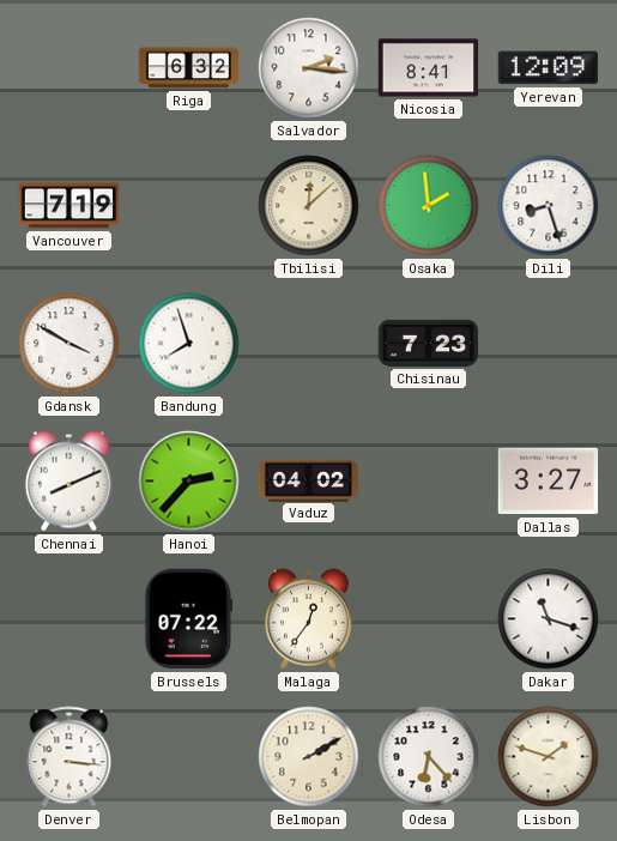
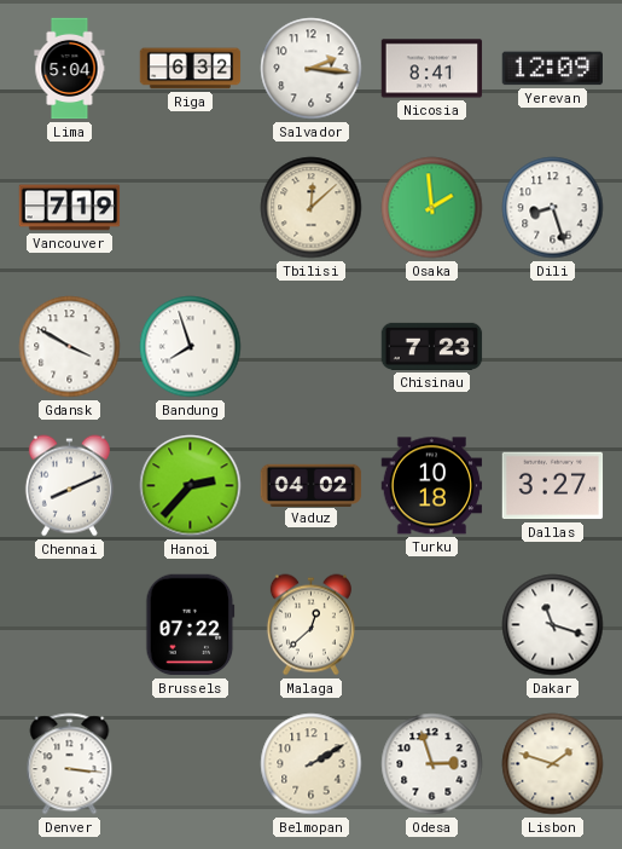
Lima: none -> 5:04 (70, 69)
Turku: none -> 10:18 (432, 486)
Malaga: 12:36 -> 12:38 (310, 625)
Odesa: 6:23 -> 2:57 (432, 764)
